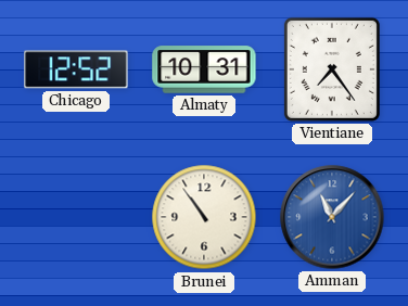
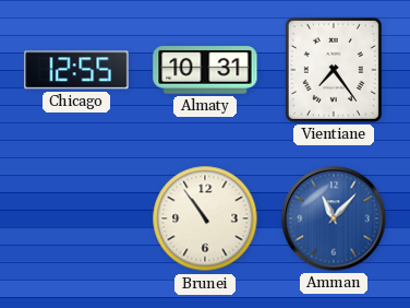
Chicago: 12:52 -> 12:55 (76, 70)
